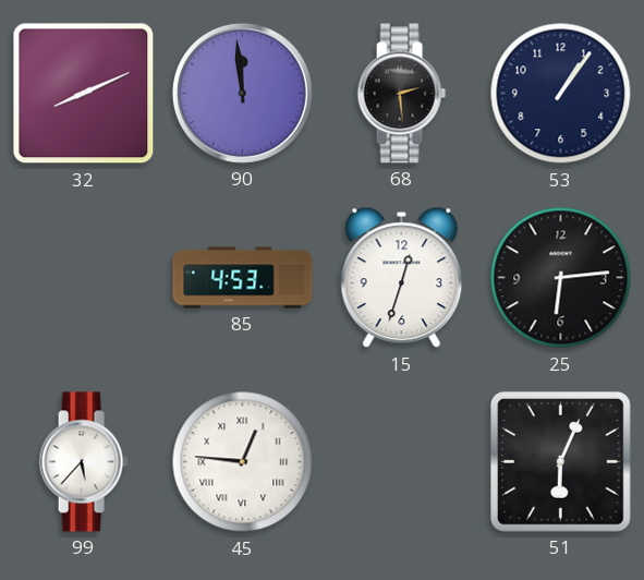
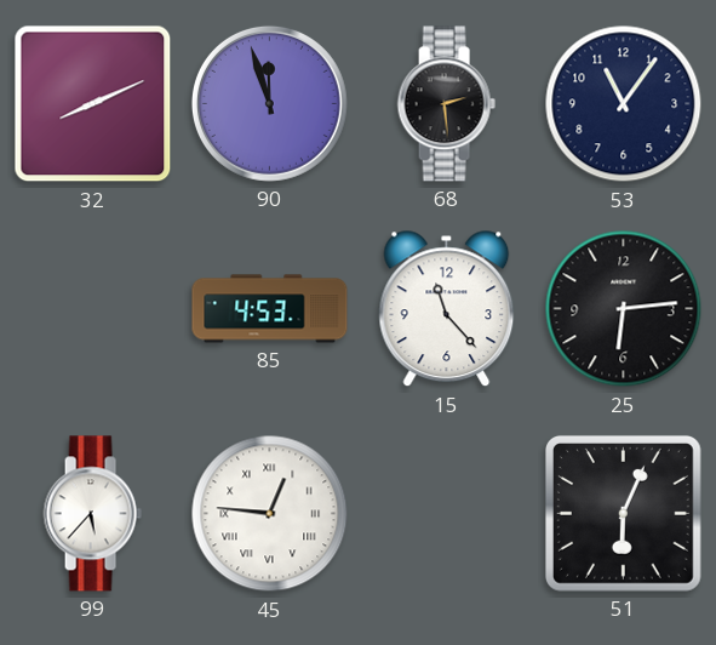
90: 11:59 -> 11:57 (269, 103)
53: 1:06 -> 11:06 (624, 104)
15: 12:33 -> 11:23 (447, 309)
